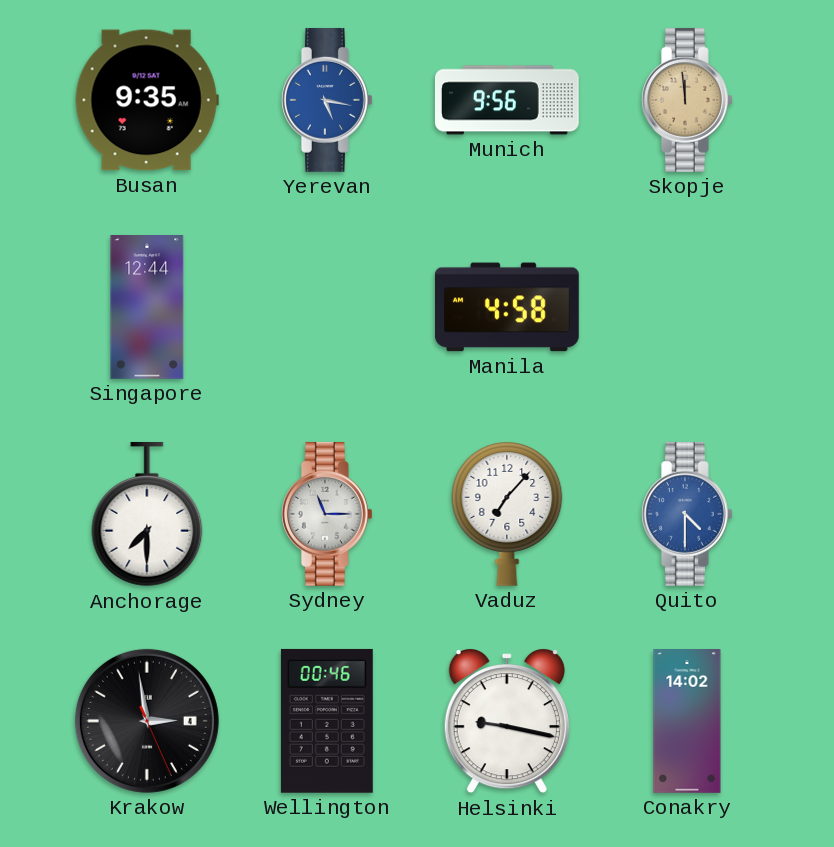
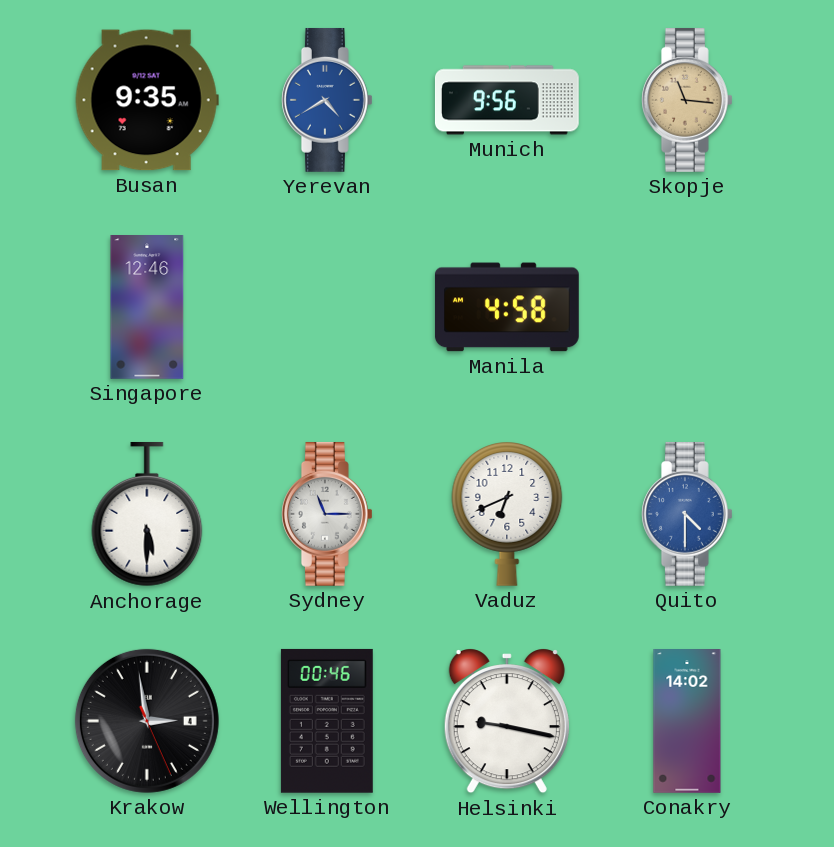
Yerevan: 5:17 -> 4:40 (327, 100)
Skopje: 11:59 -> 11:16 (687, 100)
Singapore: 12:44 -> 12:46 (147, 308)
Anchorage: 7:30 -> 5:30 (147, 514)
Vaduz: 7:07 -> 6:41 (507, 514)
